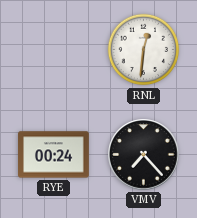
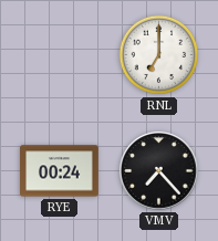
RNL: 12:31 -> 7:00 (159, 55)
